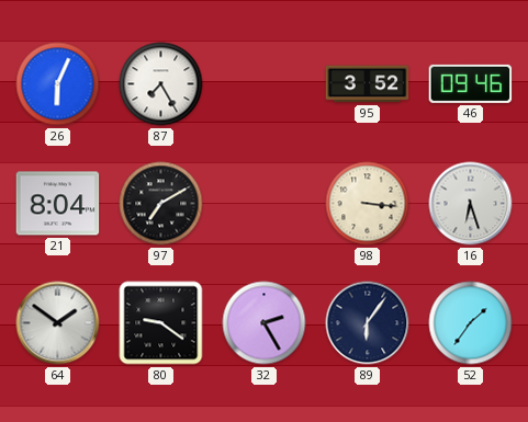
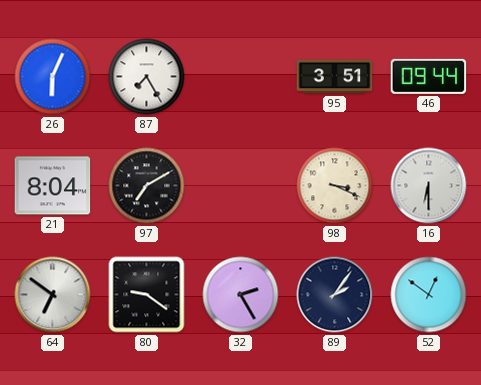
95: 3:52 -> 3:51 (335, 77)
46: 09:46 -> 09:44 (429, 76)
98: 3:16 -> 3:19 (335, 186)
16: 6:27 -> 6:30 (429, 186)
64: 1:51 -> 6:51 (53, 295)
89: 6:06 -> 2:06 (335, 295)
52: 1:36 -> 12:51 (429, 295)
